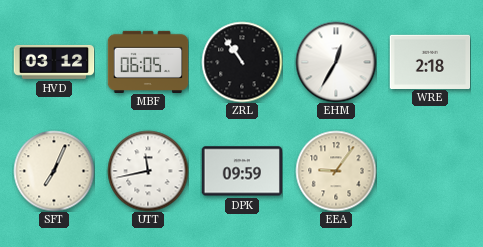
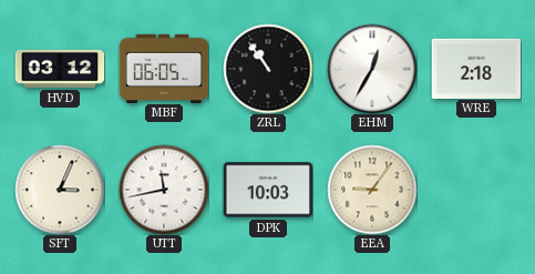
SFT: 7:04 -> 3:04 (60, 190)
DPK: 09:59 -> 10:03 (268, 190)
